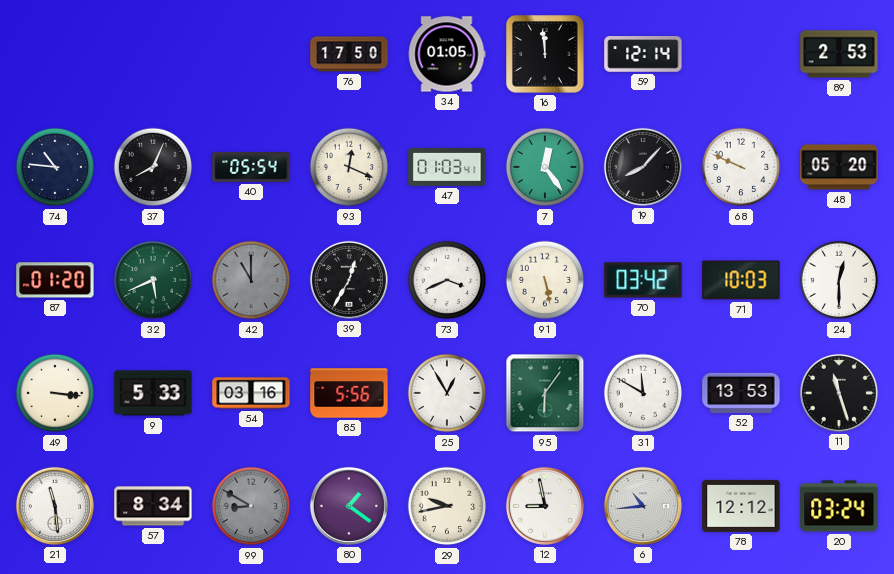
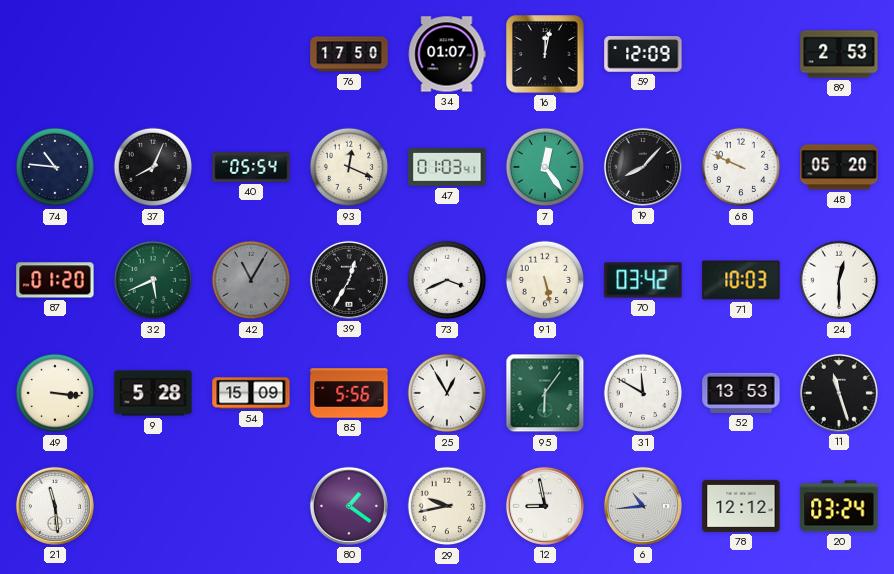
34: 01:05 -> 01:07 (447, 54)
16: 11:59 -> 12:02 (545, 54)
59: 12:14 -> 12:09 (643, 54)
42: 11:00 -> 11:05 (251, 280)
9: 5:33 -> 5:28 (153, 393)
54: 03:16 -> 15:09 (251, 393)
57: 8:34 -> none (153, 506)
99: 8:50 -> none (251, 506)
